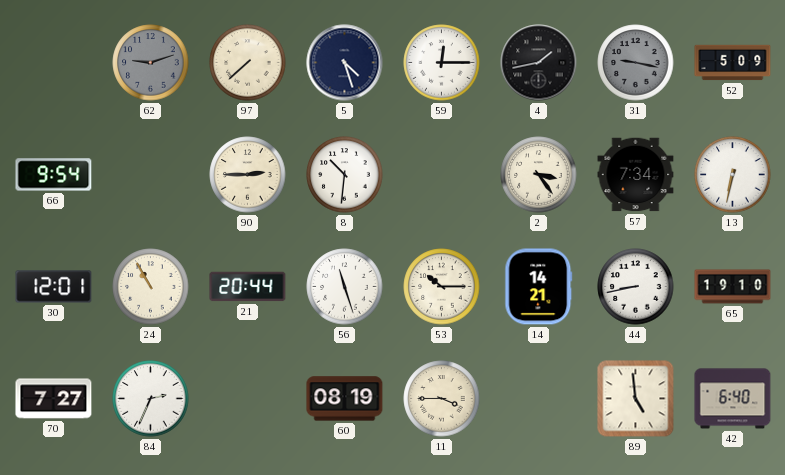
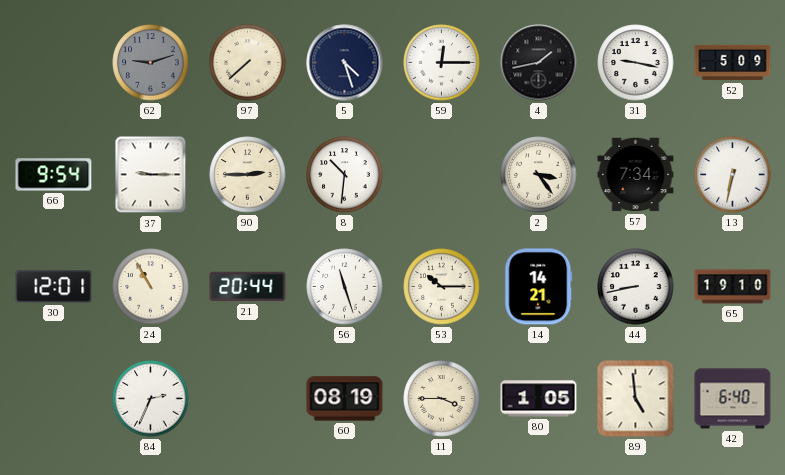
31 dial: grey -> white (636, 63)
37: none -> 9:15 (151, 175)
70: 7:27 -> none (54, 399)
80: none -> 1:05 (539, 399)
